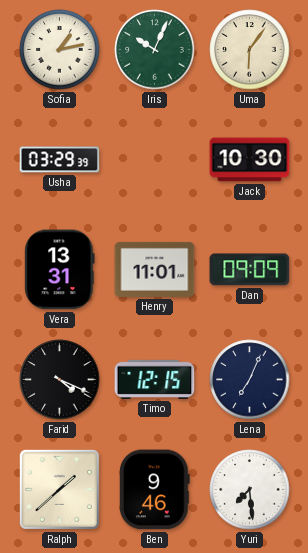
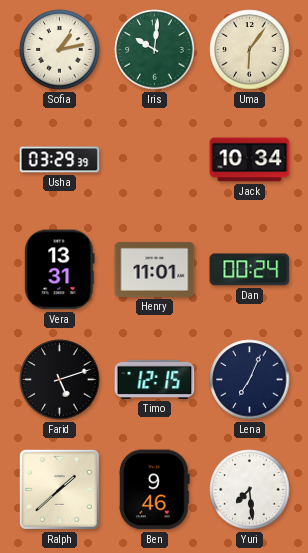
Iris: 10:04 -> 10:01 (155, 50)
Jack: 10:30 -> 10:34 (250, 160)
Dan: 09:09 -> 00:24 (250, 270)
Farid: 4:19 -> 5:12 (60, 380)
